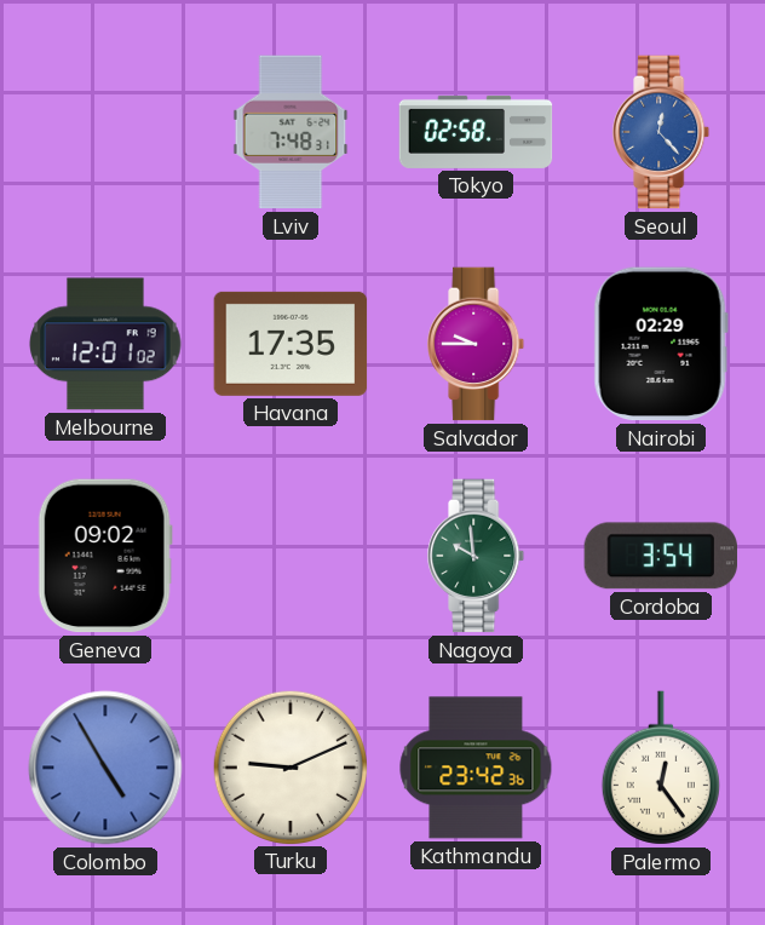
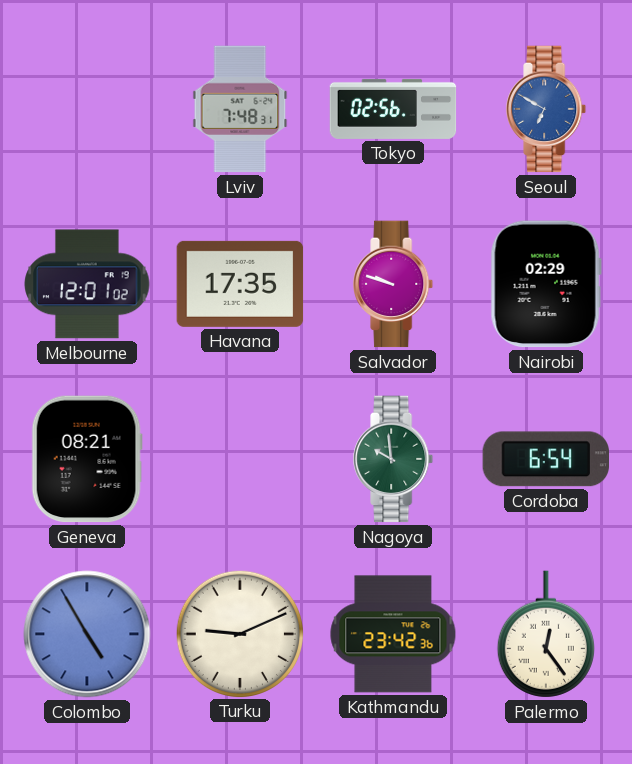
Tokyo: 02:58 -> 02:56 (393, 109)
Seoul: 12:23 -> 6:50 (547, 109)
Salvador: 9:45 -> 9:48 (394, 284)
Geneva: 09:02 -> 08:21 (87, 459)
Cordoba: 3:54 -> 6:54 (545, 459)
